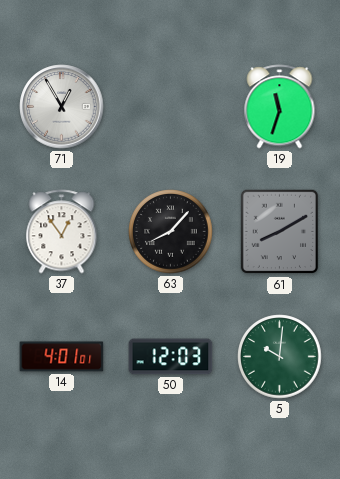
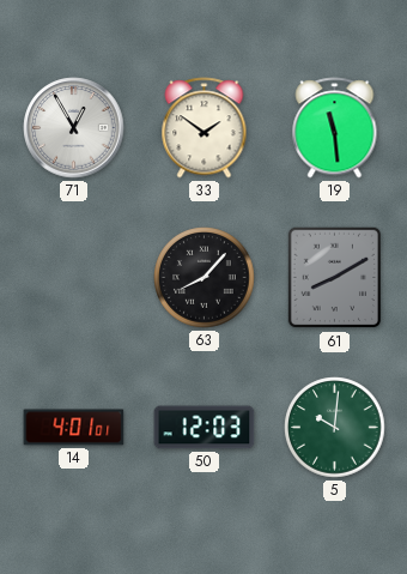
33: none -> 1:51 (205, 128)
19: 11:33 -> 11:29 (335, 128)
37: 12:54 -> none (62, 232)
